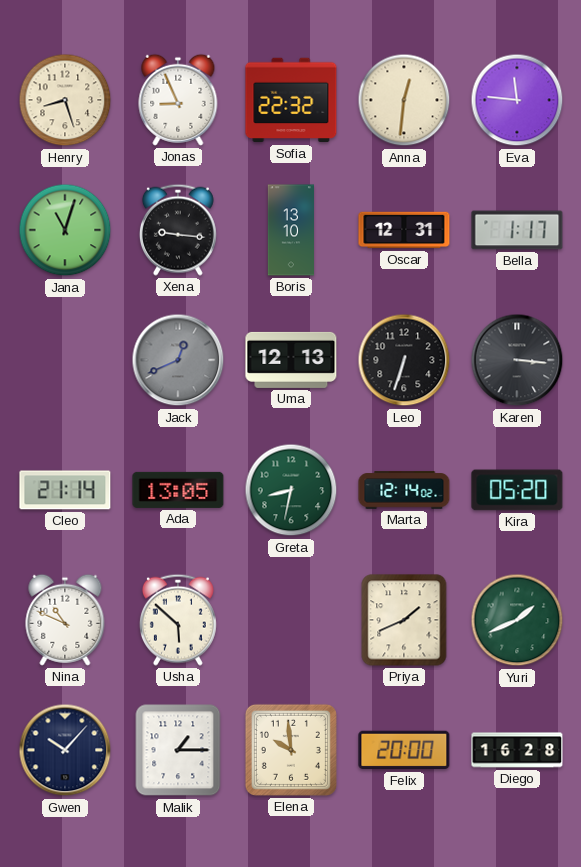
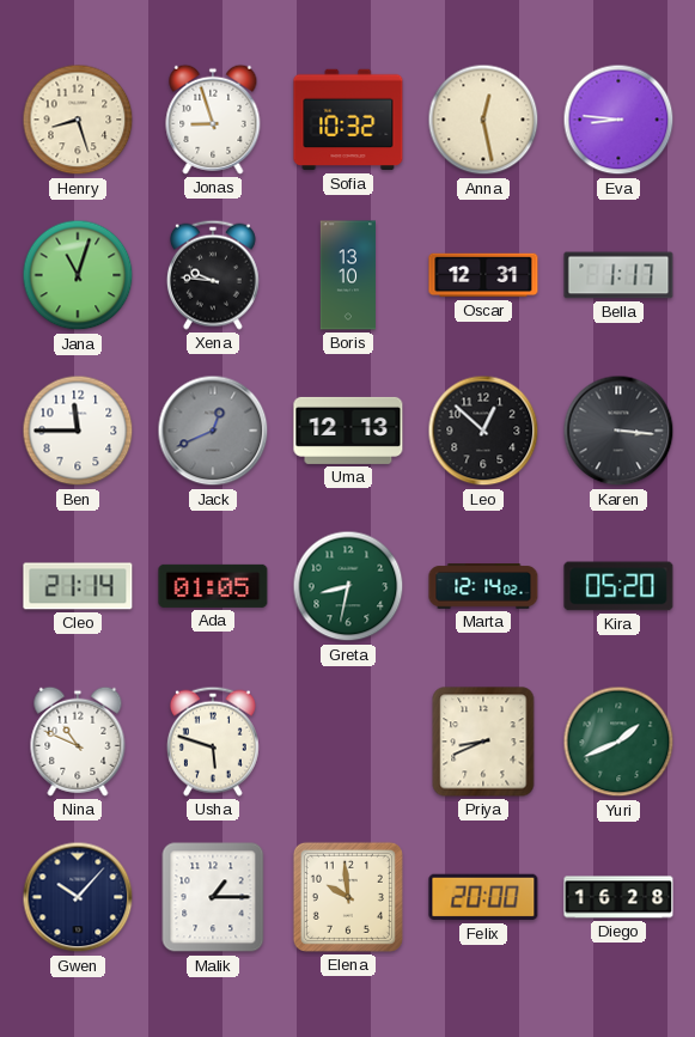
Jonas: 8:56 -> 8:57 (213, 120)
Sofia: 22:32 -> 10:32 (348, 120)
Anna: 12:31 -> 12:28 (483, 120)
Eva: 11:46 -> 8:46 (618, 120)
Xena: 9:16 -> 9:46 (213, 275)
Ben: none -> 11:45 (78, 431)
Leo: 6:33 -> 12:52 (483, 431)
Ada: 13:05 -> 01:05 (213, 586)
Usha: 5:52 -> 5:48 (213, 742)
Priya: 1:41 -> 8:41 (483, 742)
